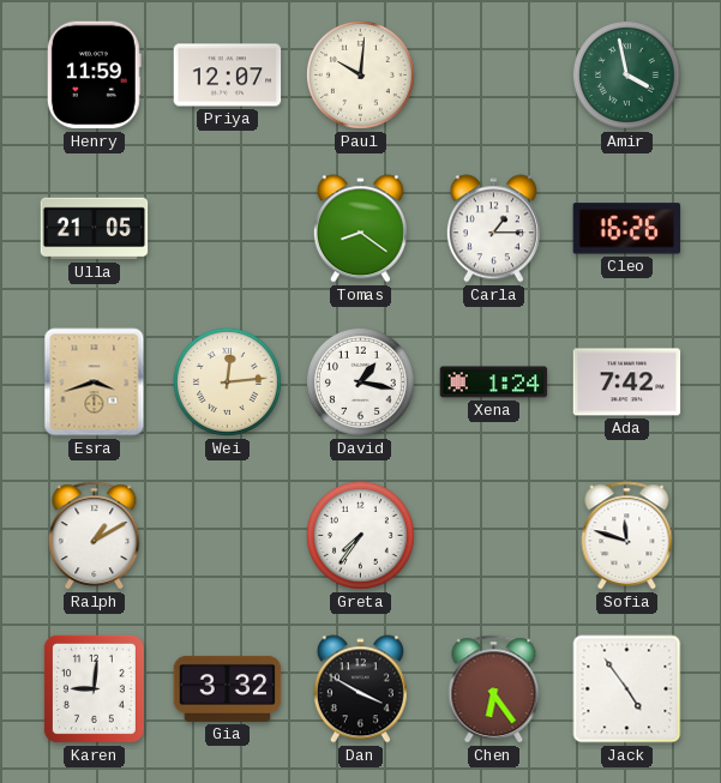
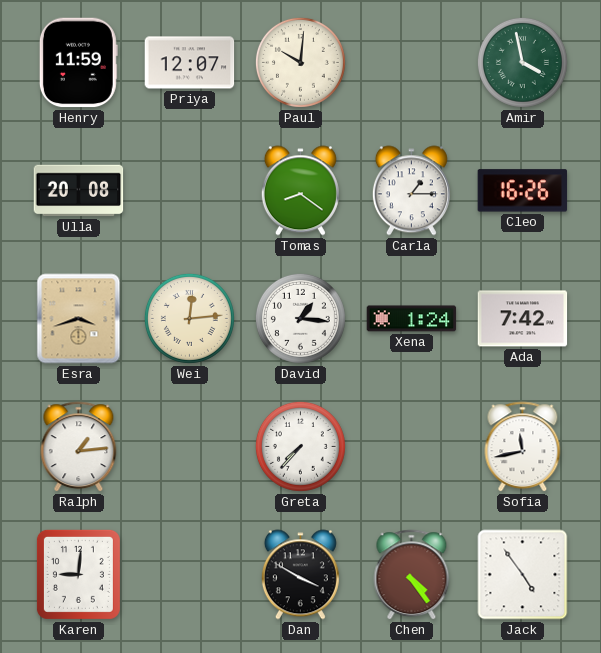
Ulla: 21:05 -> 20:08 (79, 191)
David: 1:17 -> 1:16 (300, 318)
Ralph: 1:10 -> 1:14 (79, 447)
Greta: 7:36 -> 7:37 (300, 446)
Sofia: 11:48 -> 11:43 (523, 447)
Gia: 3:32 -> none (228, 688)
Chen: 6:24 -> 4:24 (412, 575)
